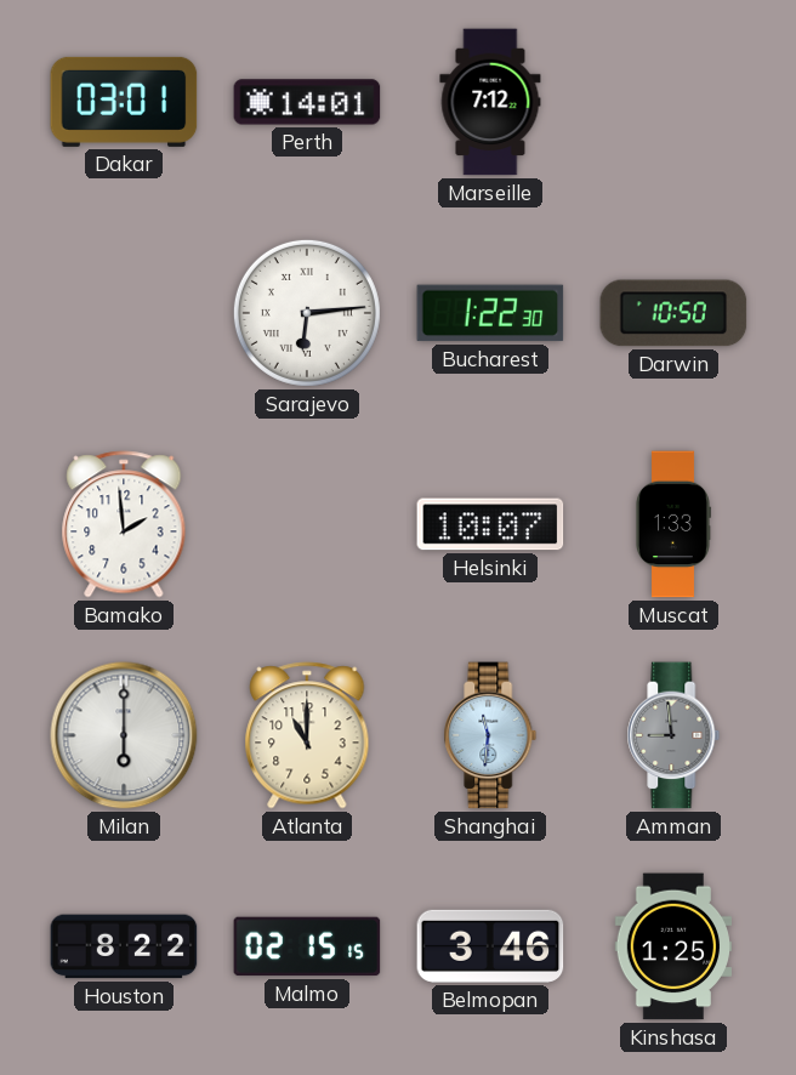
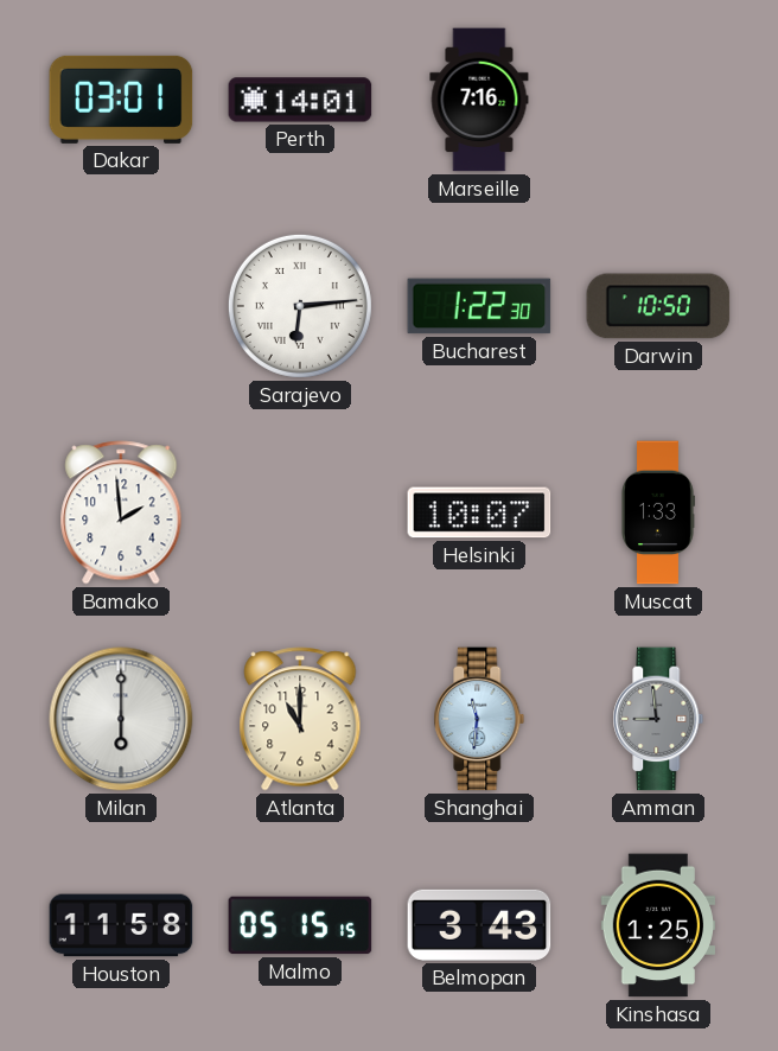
Marseille: 7:12 -> 7:16 (479, 100)
Houston: 8:22 -> 11:58 (121, 925)
Malmo: 02:15 -> 05:15 (300, 925)
Belmopan: 3:46 -> 3:43 (479, 925)
